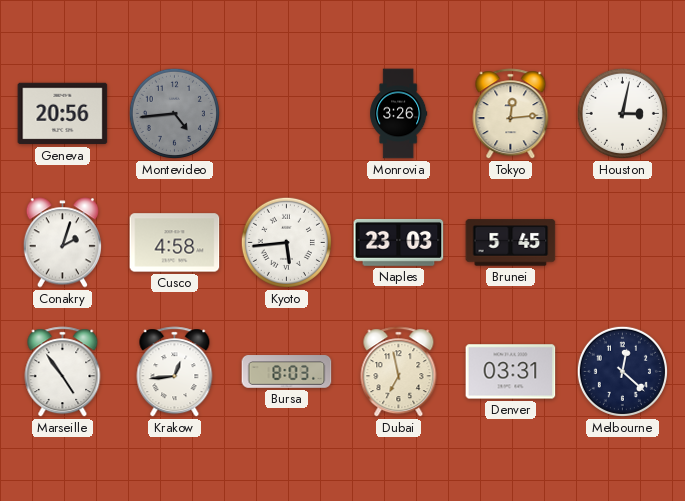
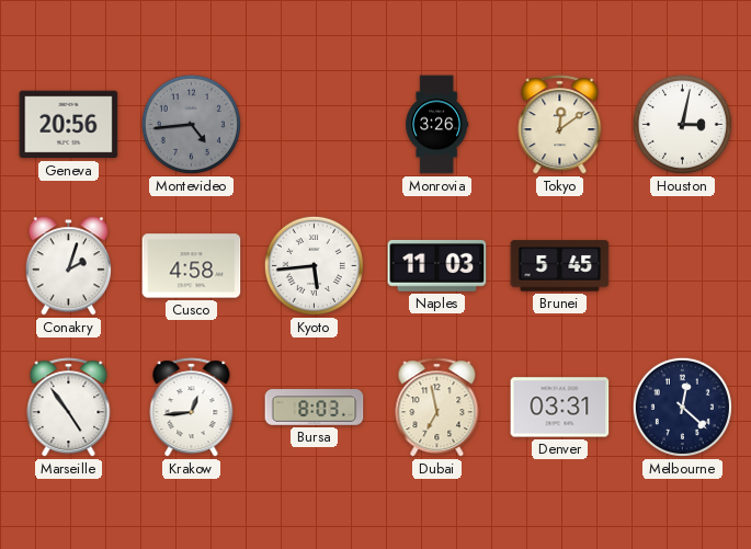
Tokyo: 12:14 -> 12:09 (560, 125)
Naples: 23:03 -> 11:03 (437, 265)
